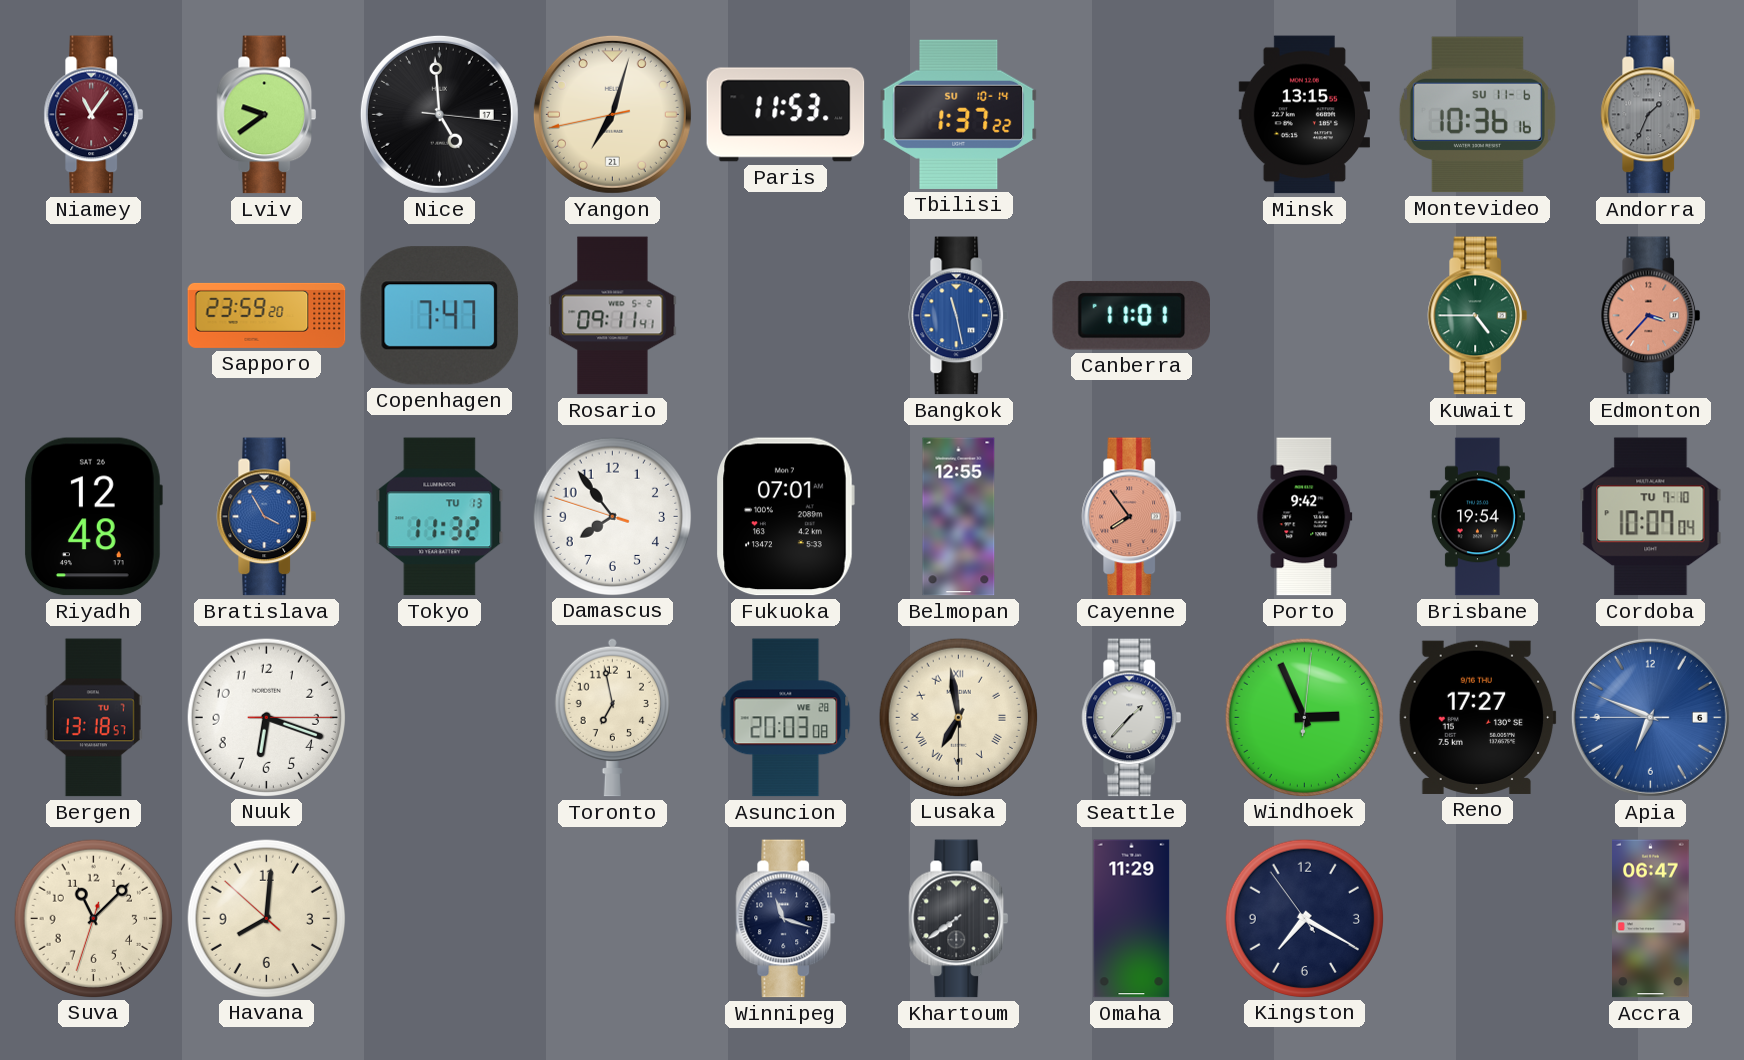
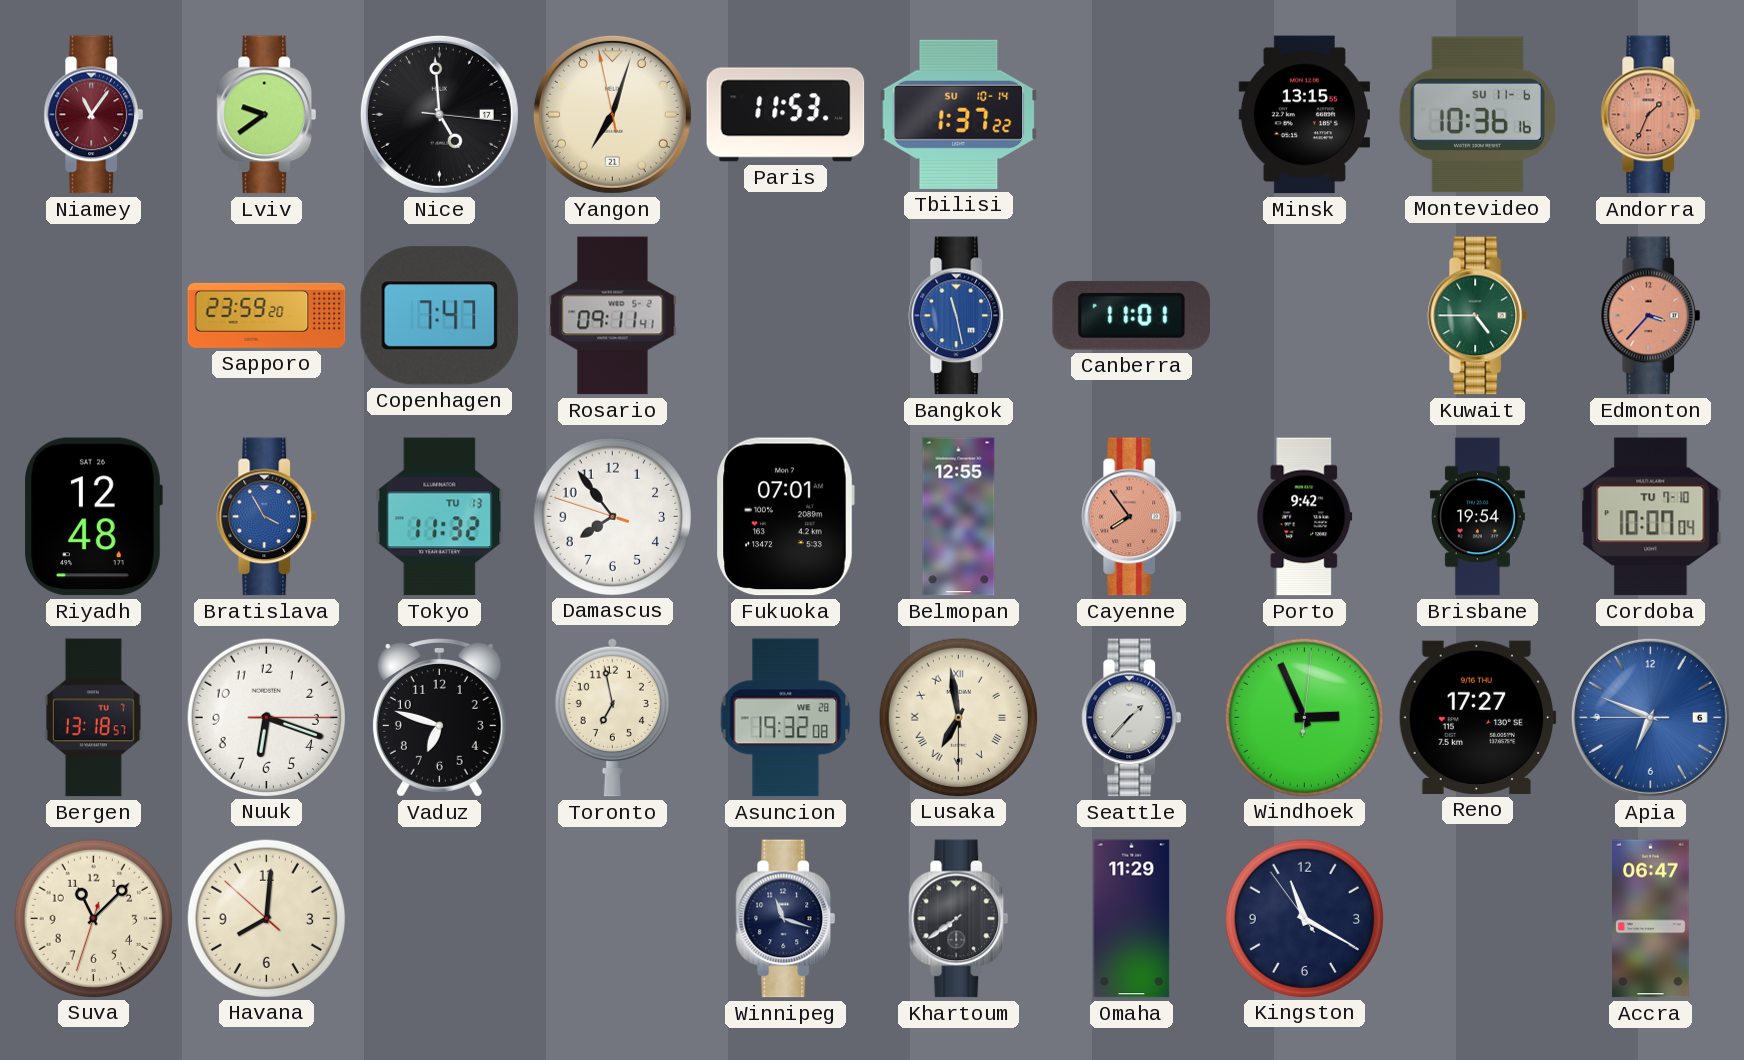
Yangon: 7:02:43 -> 7:02:58 (612, 114)
Andorra dial: grey -> salmon (1651, 115)
Vaduz: none -> 6:48 (439, 718)
Asuncion: 20:03 -> 19:32 (786, 718)
Kingston: 7:19 -> 11:19 (1304, 918)
